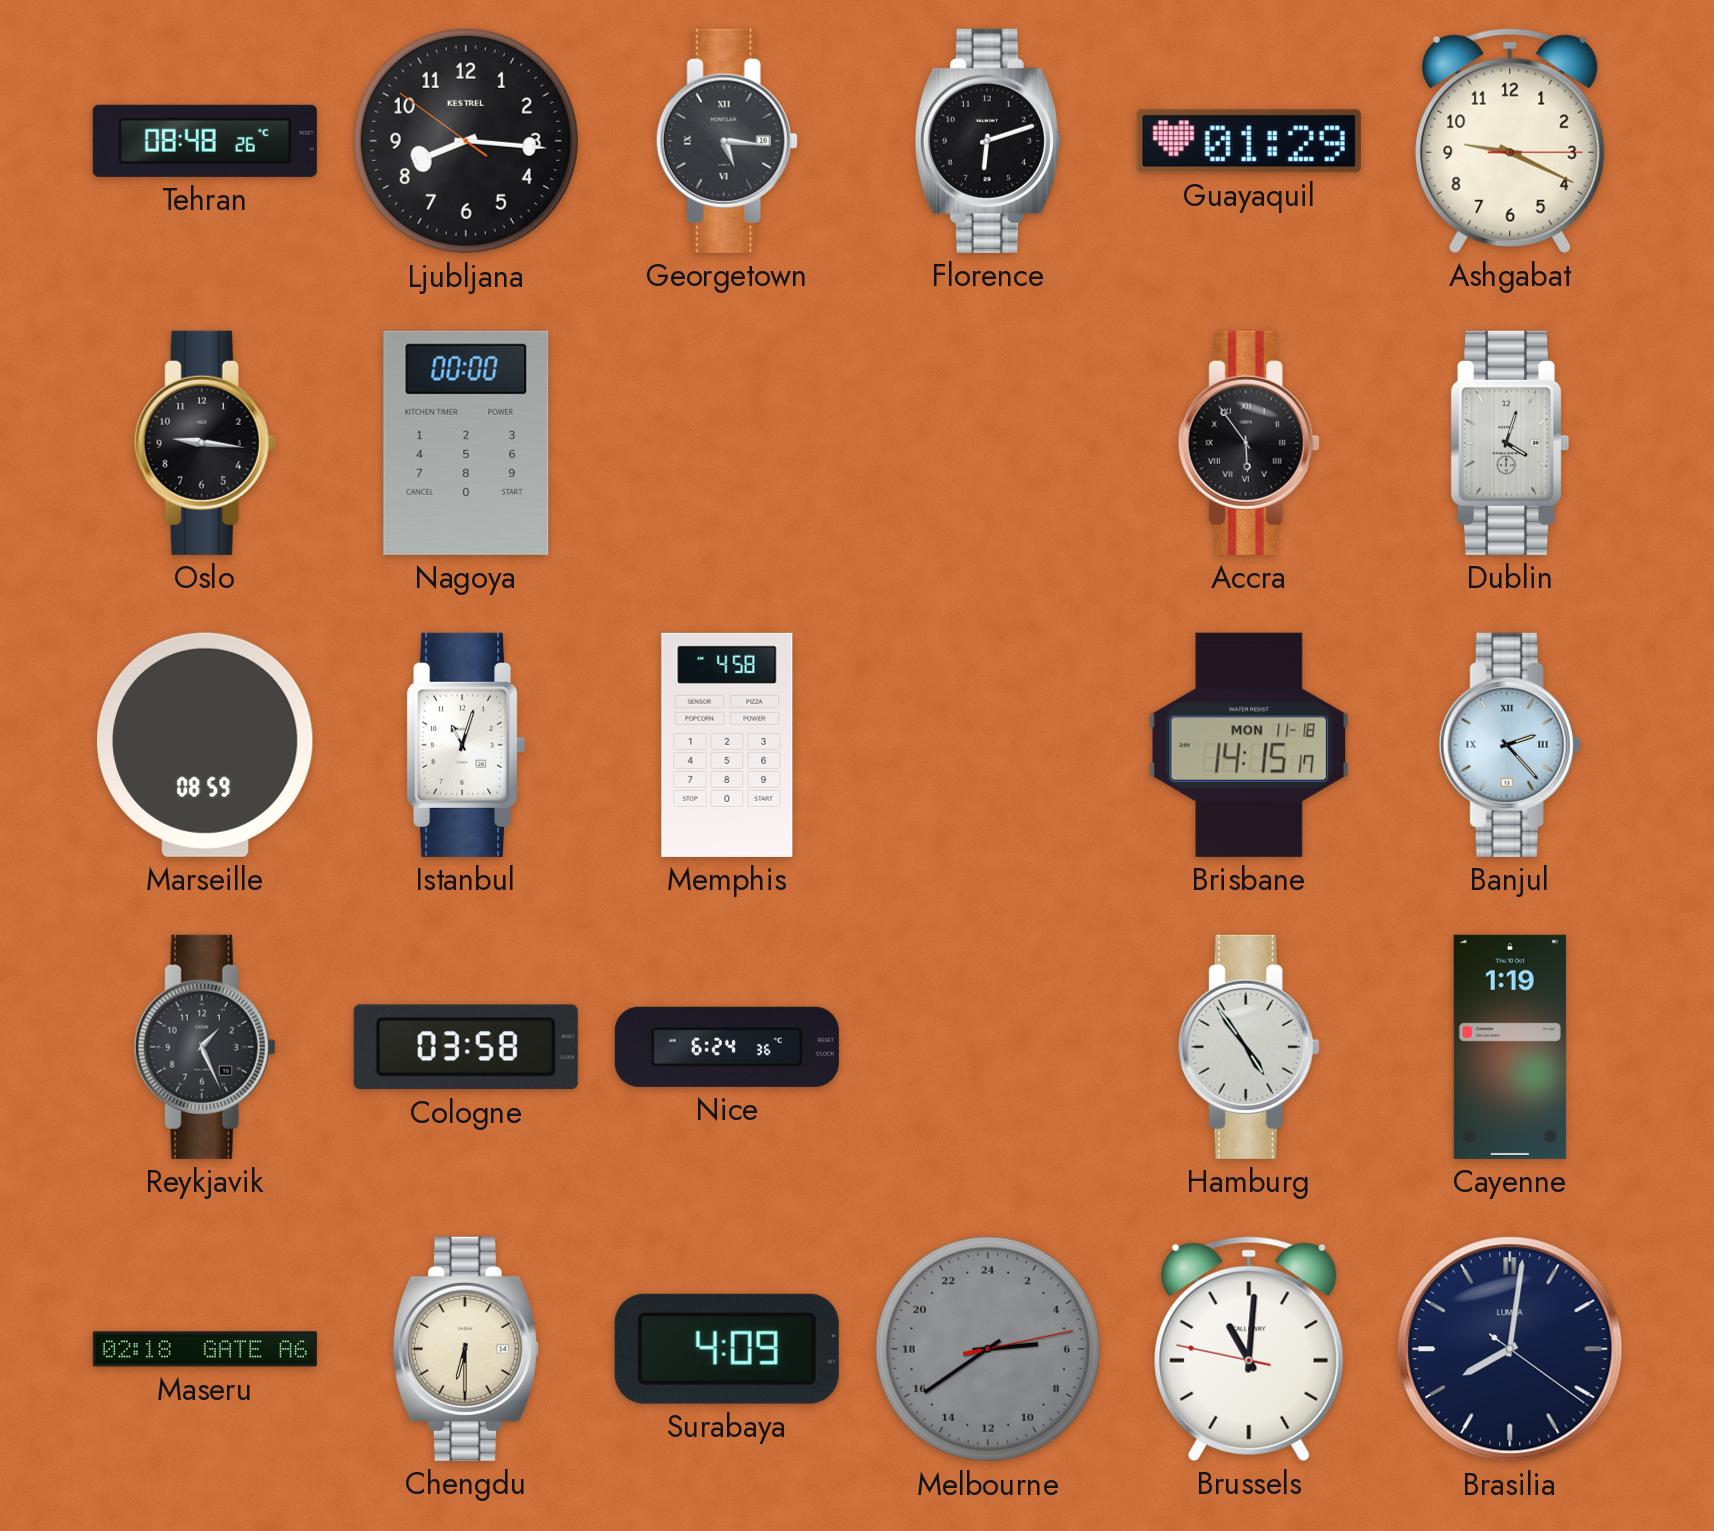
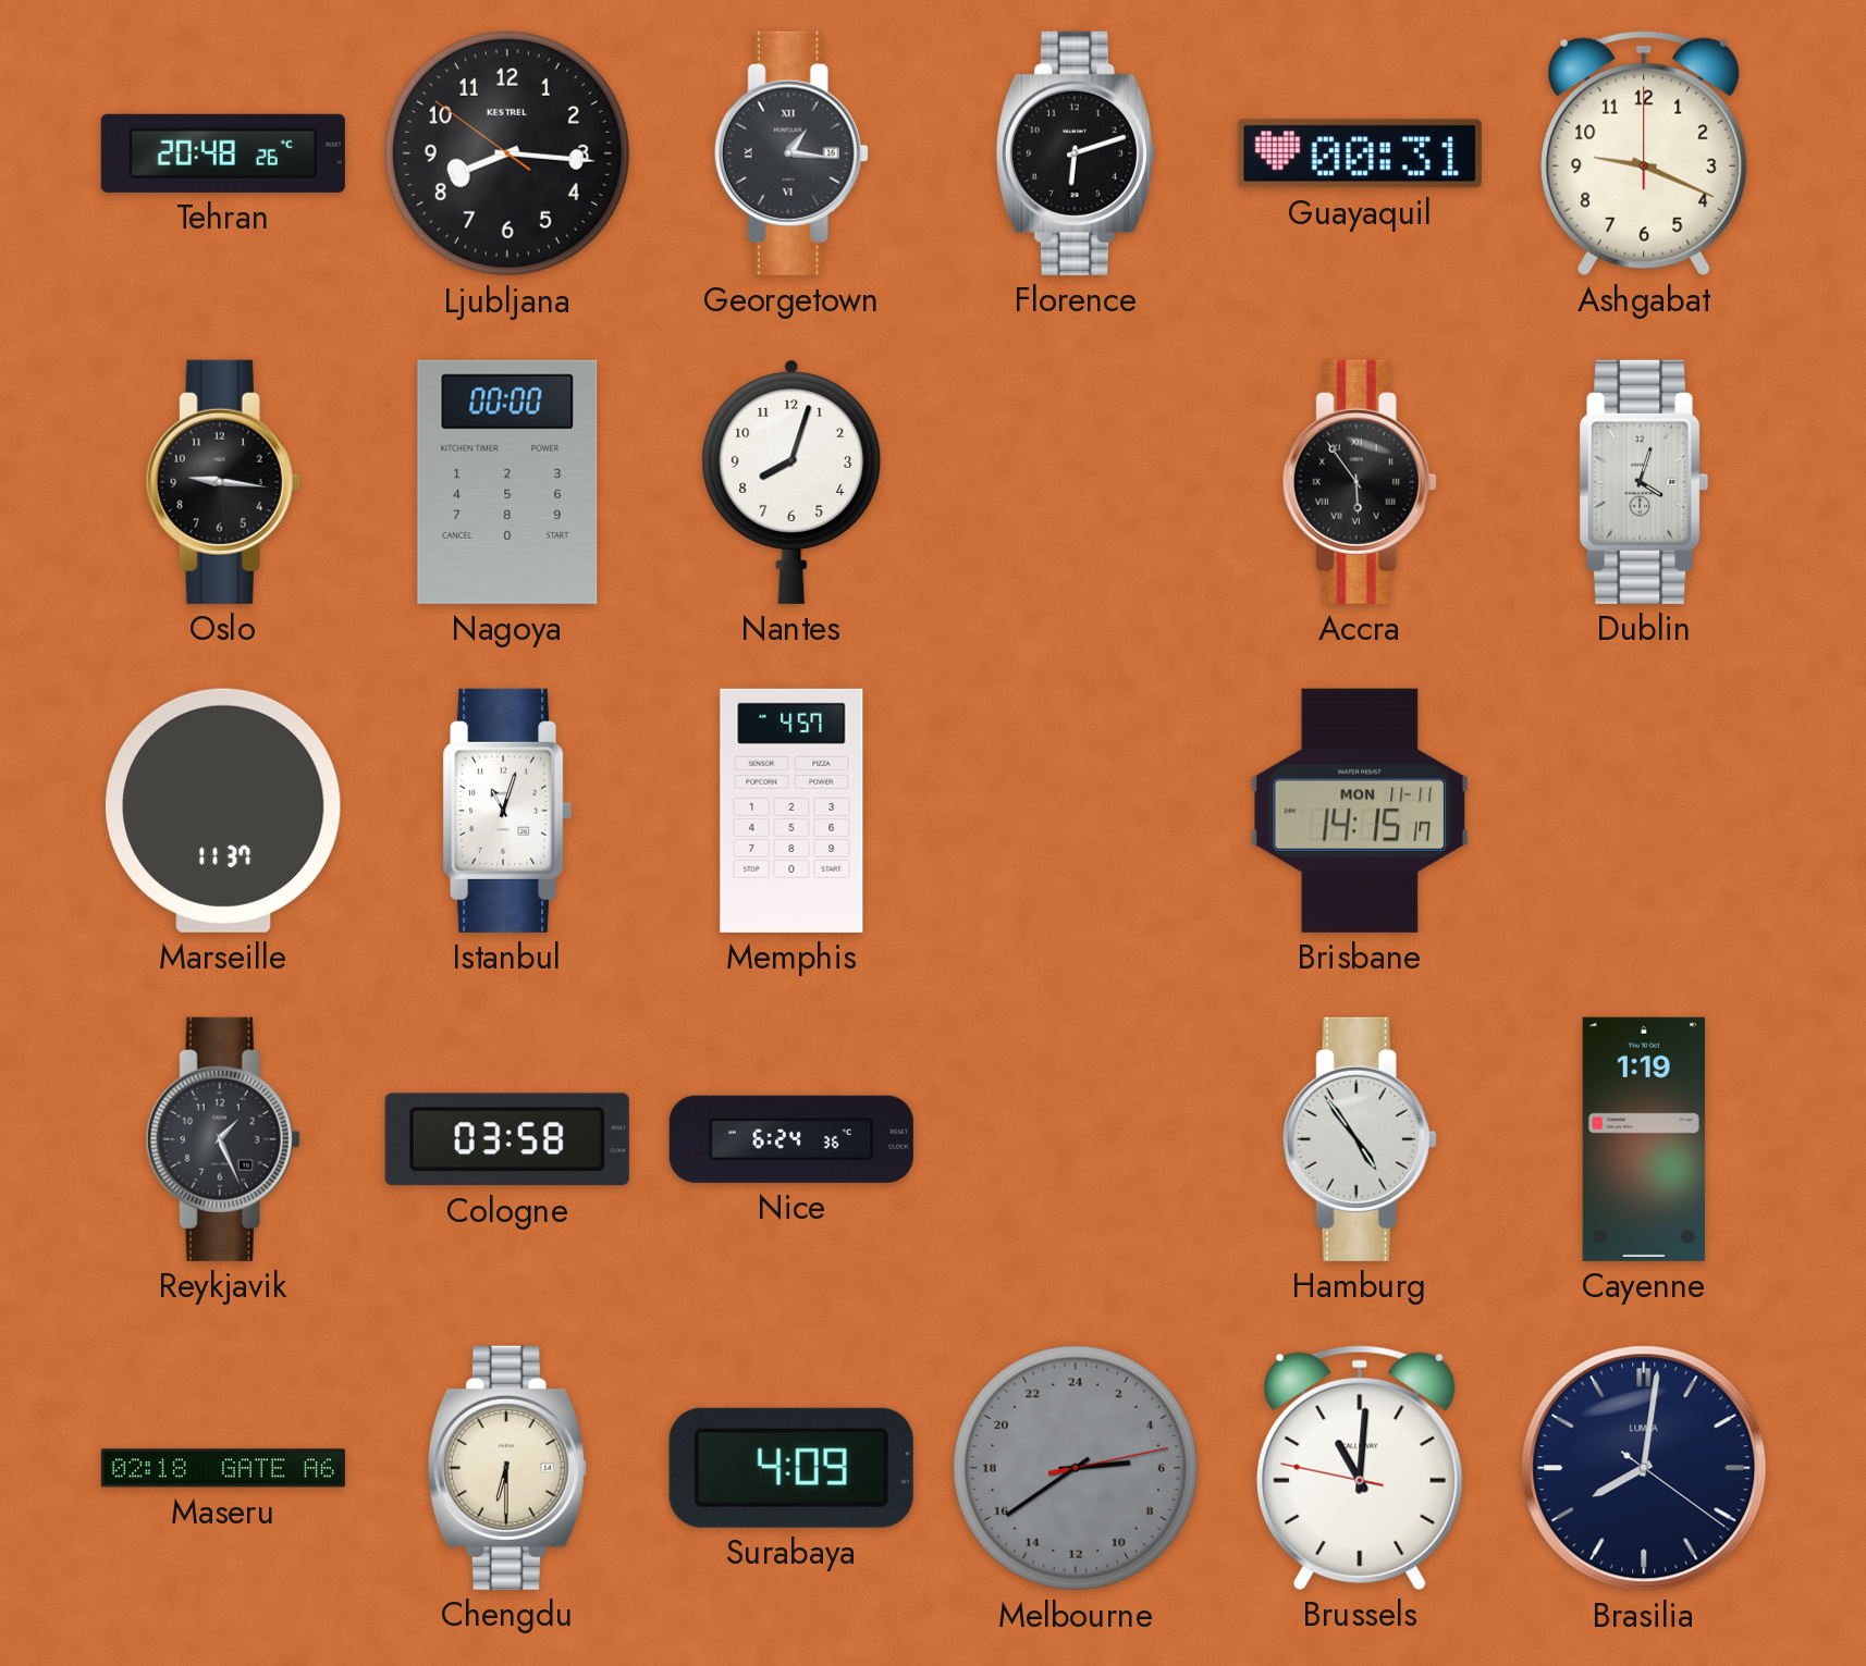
Tehran: 08:48 -> 20:48 (223, 153)
Georgetown: 5:16 -> 1:16 (791, 153)
Guayaquil: 01:29 -> 00:31 (1360, 153)
Ashgabat: 9:19:15 -> 9:19:00 (1644, 153)
Nantes: none -> 8:03 (791, 482)
Marseille: 08:59 -> 11:37 (224, 811)
Memphis: 4:58 -> 4:57 (791, 811)
Brisbane date: MON 11-18 -> MON 11-11 (1360, 811)
Banjul: 2:23 -> none (1510, 745)
